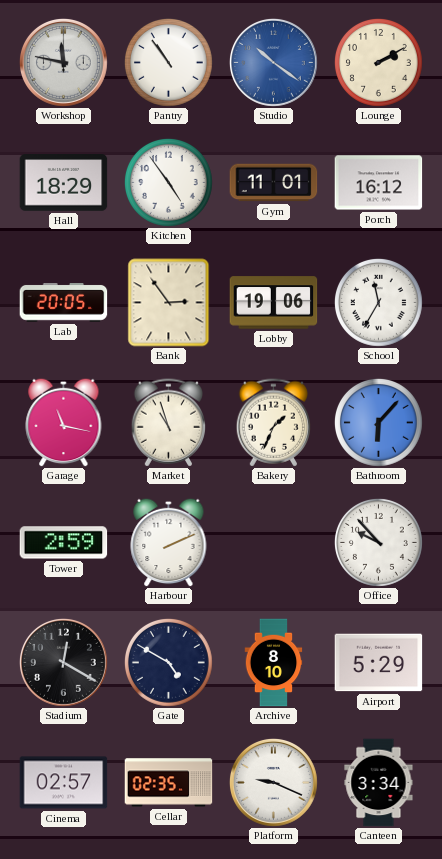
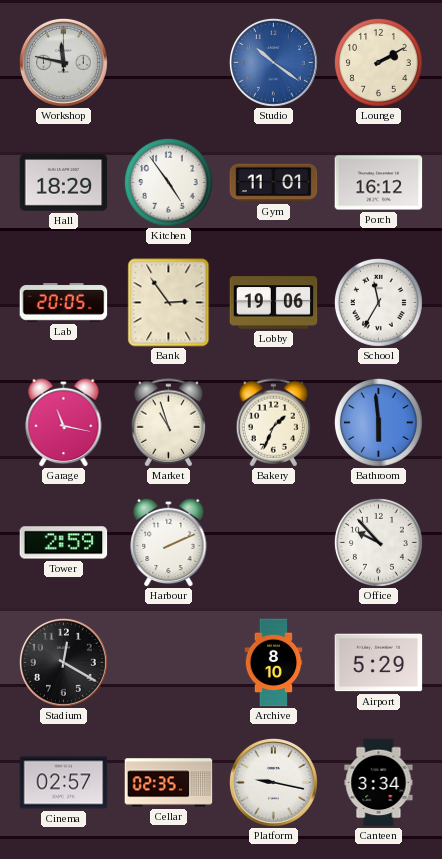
Pantry: 10:54 -> none (168, 62)
Bathroom: 6:07 -> 5:59 (378, 422)
Gate: 4:50 -> none (168, 662)
Platform: 9:19 -> 9:17 (274, 783)
